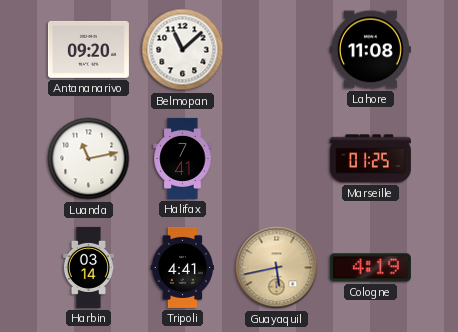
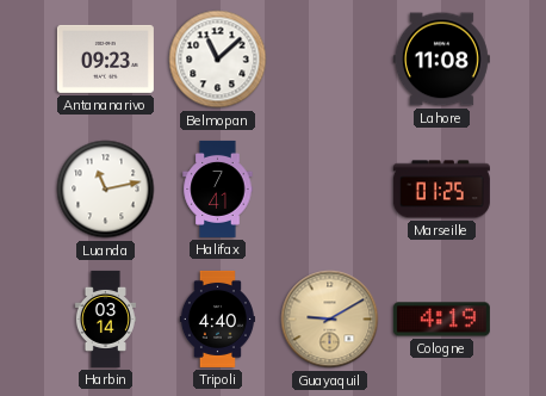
Antananarivo: 09:20 -> 09:23 (105, 58)
Tripoli: 4:41 -> 4:40 (217, 318)
Guayaquil: 5:43 -> 9:10 (330, 320)
